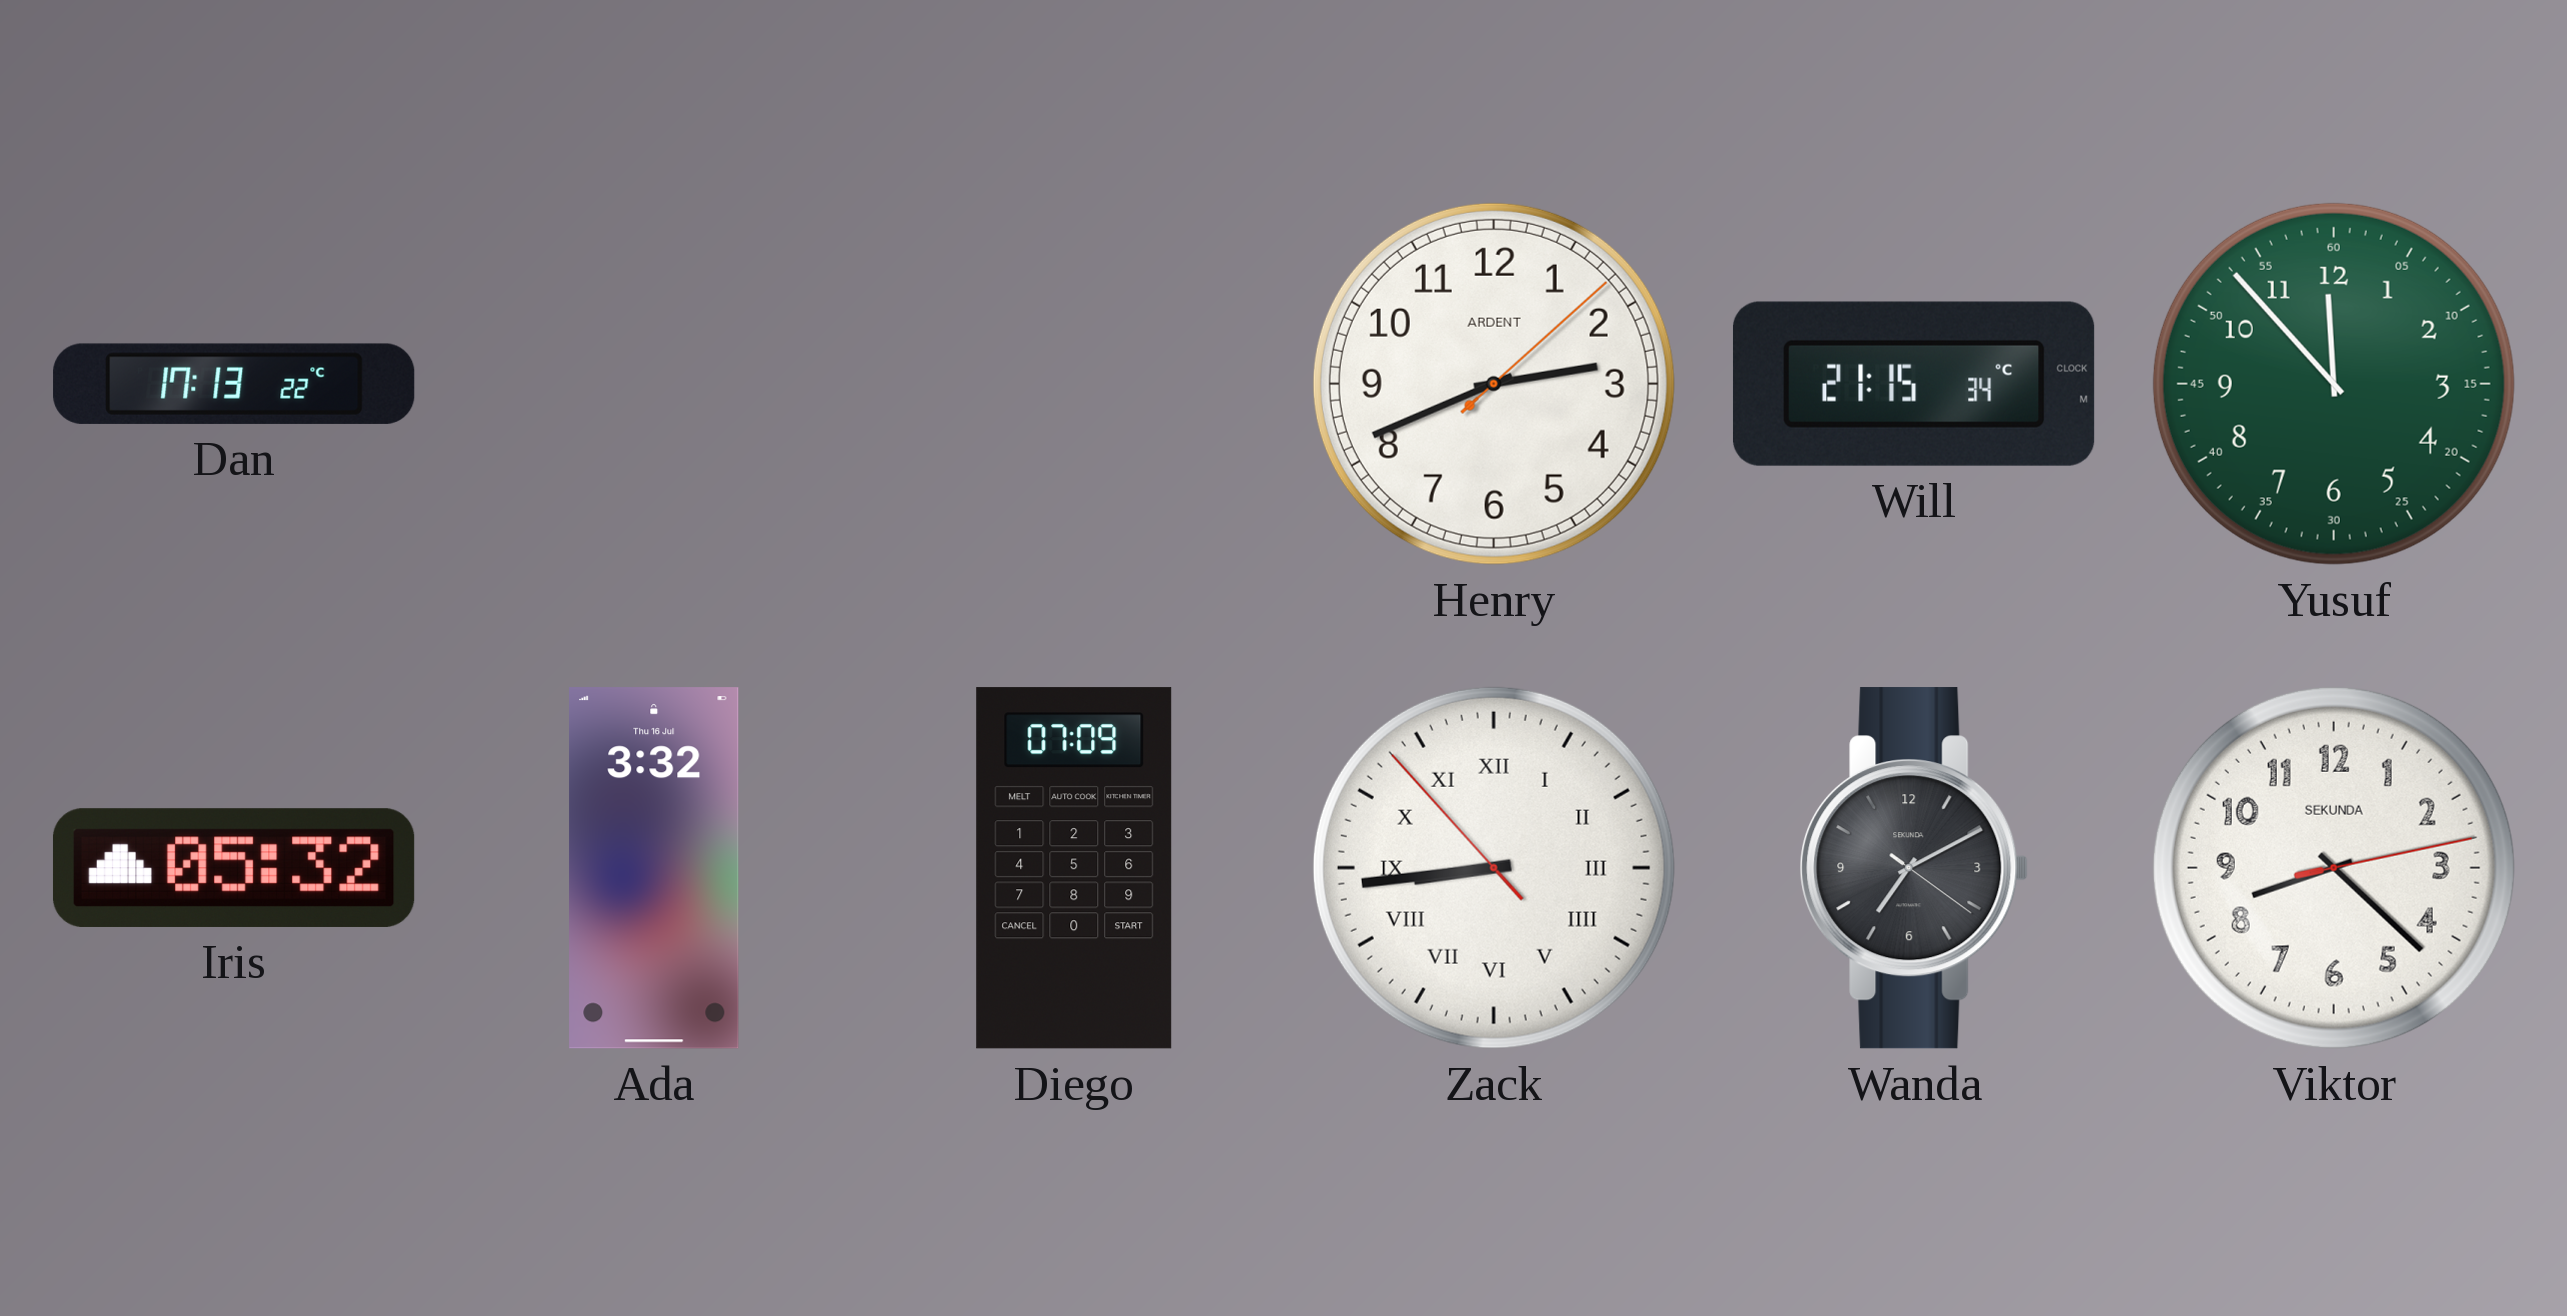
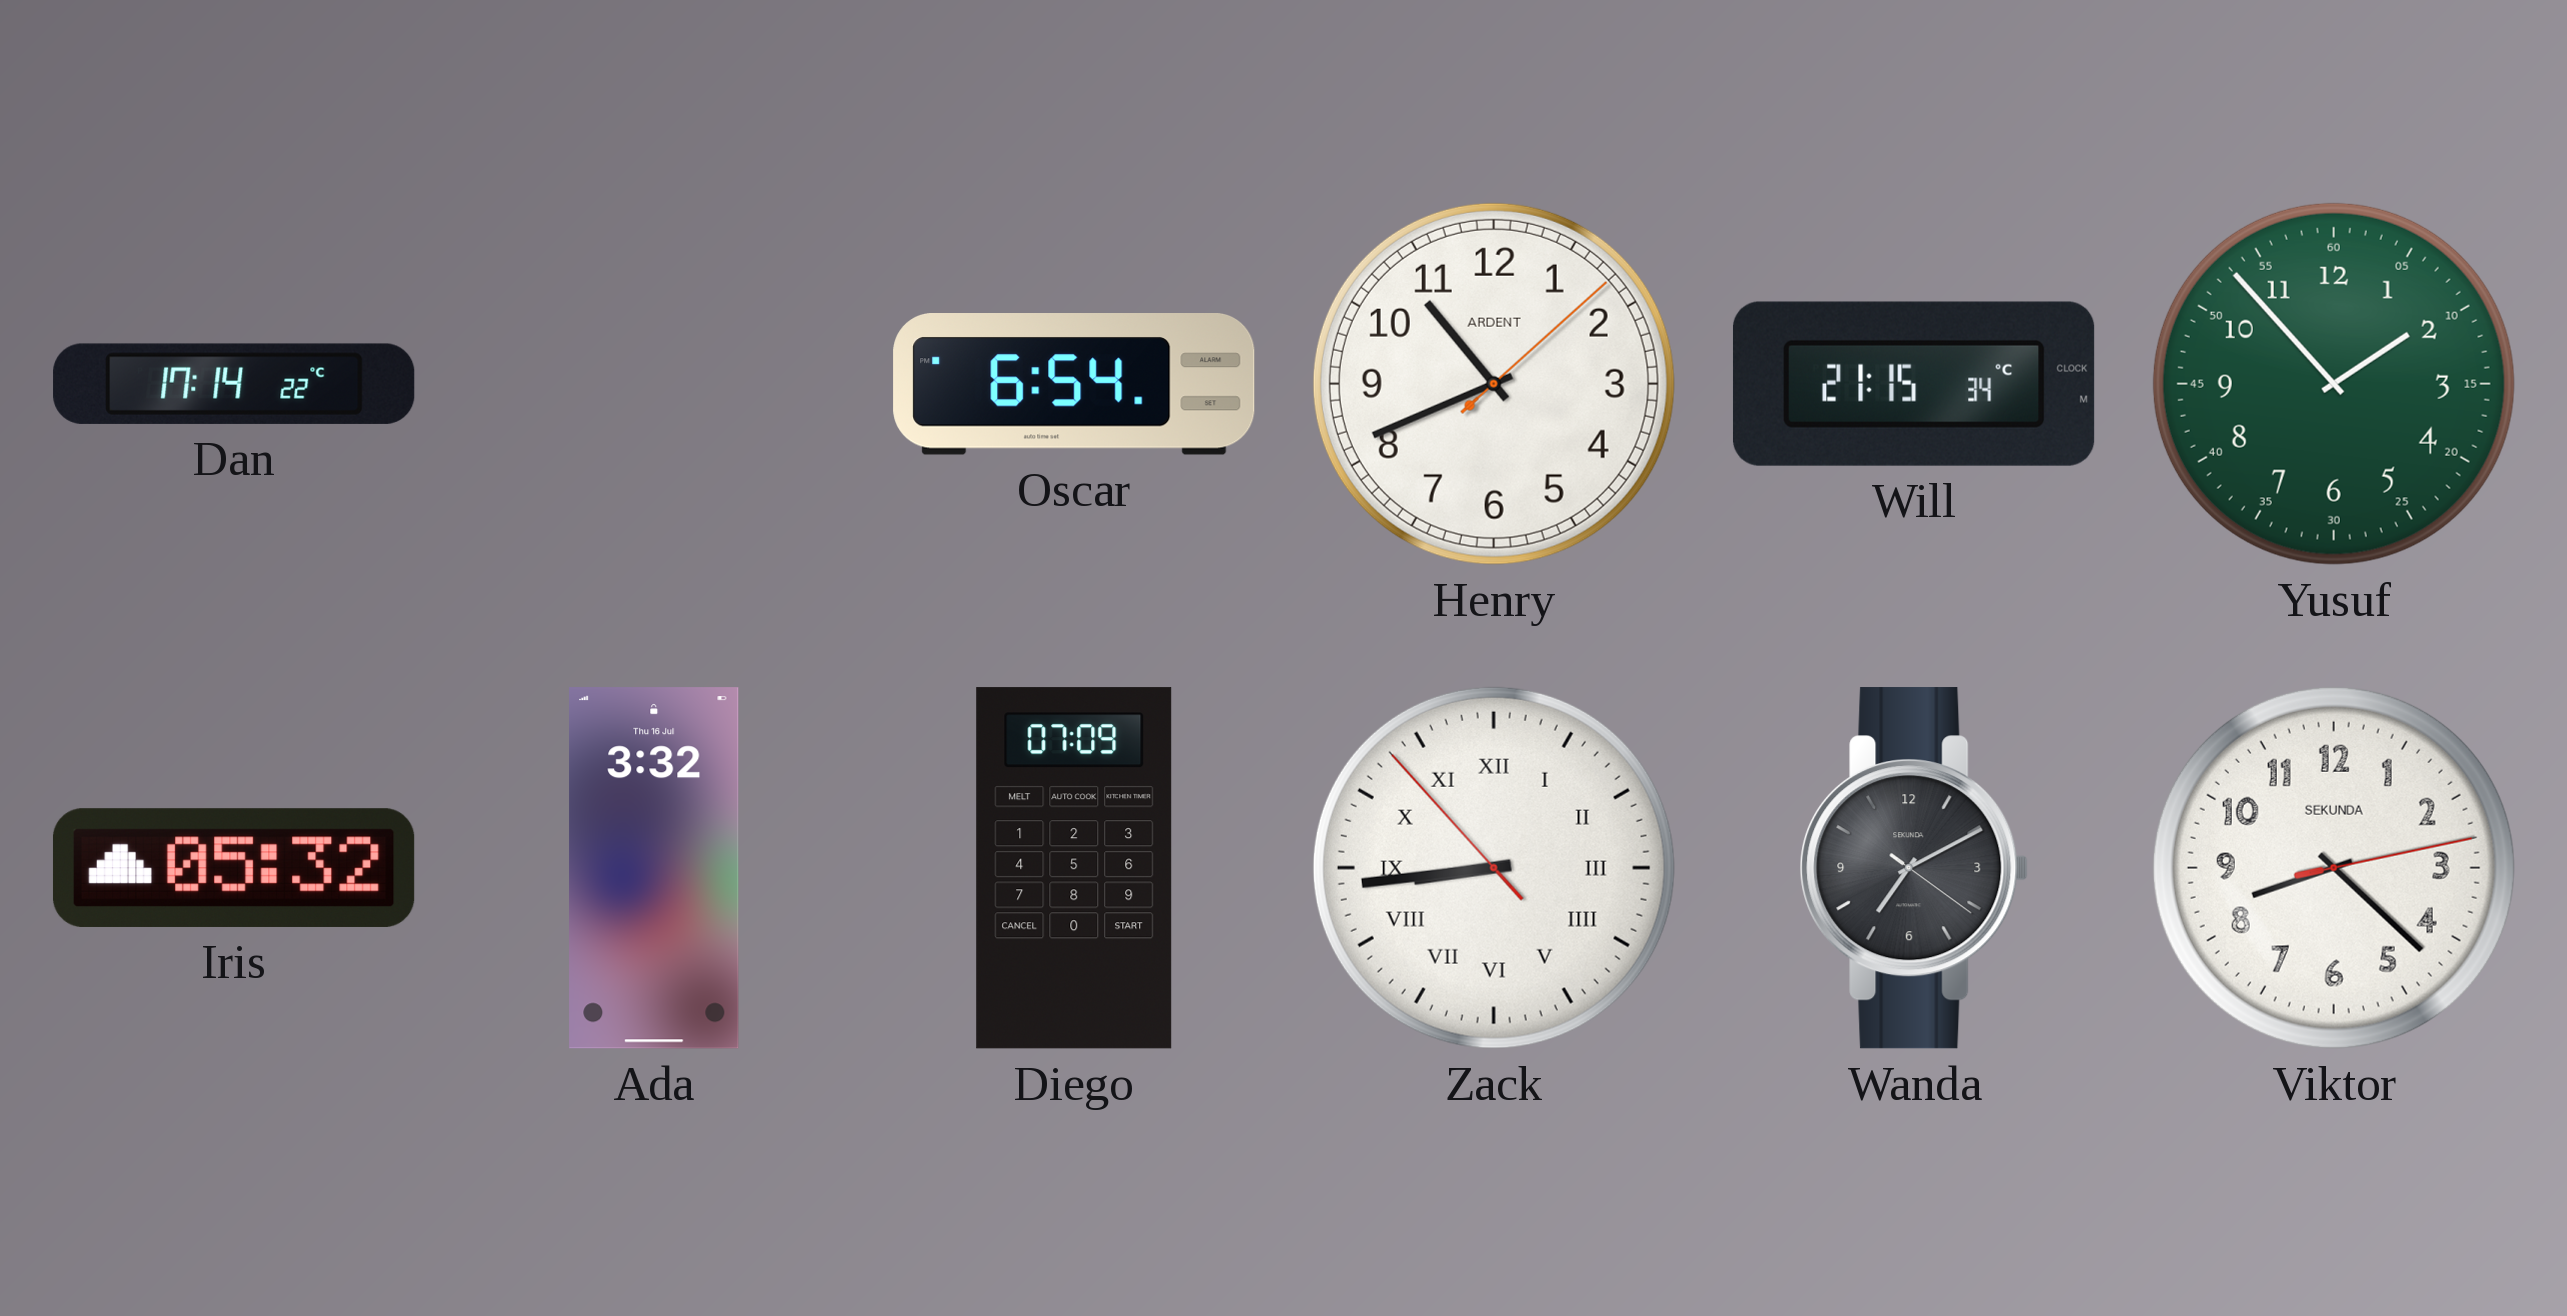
Dan: 17:13 -> 17:14 (234, 384)
Oscar: none -> 6:54 (1074, 385)
Henry: 2:41 -> 10:41 (1494, 384)
Yusuf: 11:53 -> 1:53 (2334, 384)
